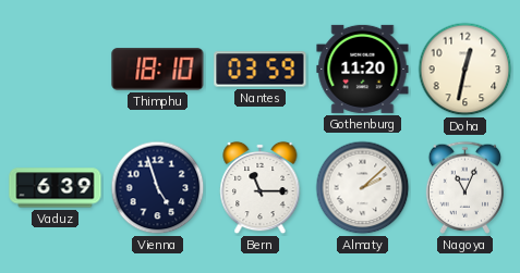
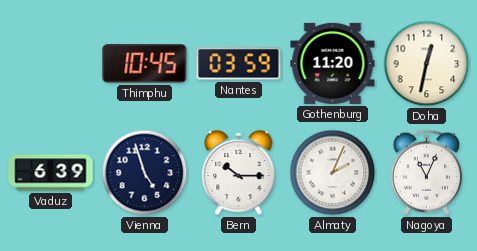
Thimphu: 18:10 -> 10:45 (145, 64)
Bern: 11:15 -> 10:15 (239, 173)
Almaty: 2:08 -> 2:04 (333, 173)
